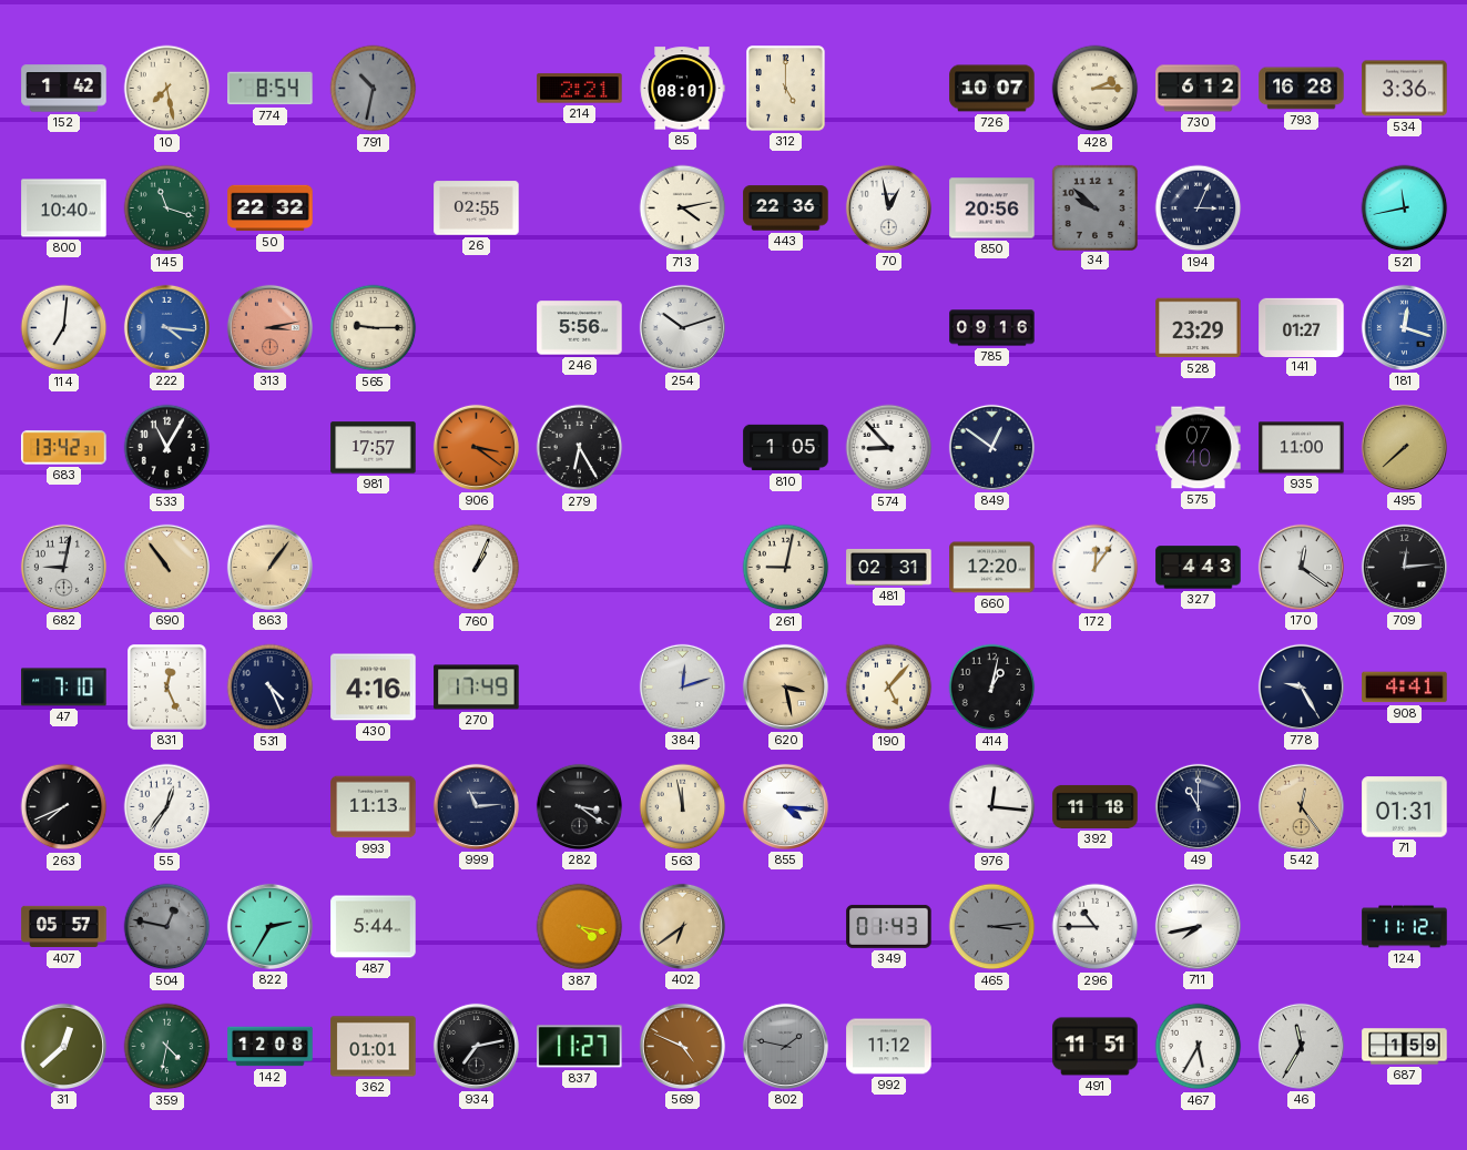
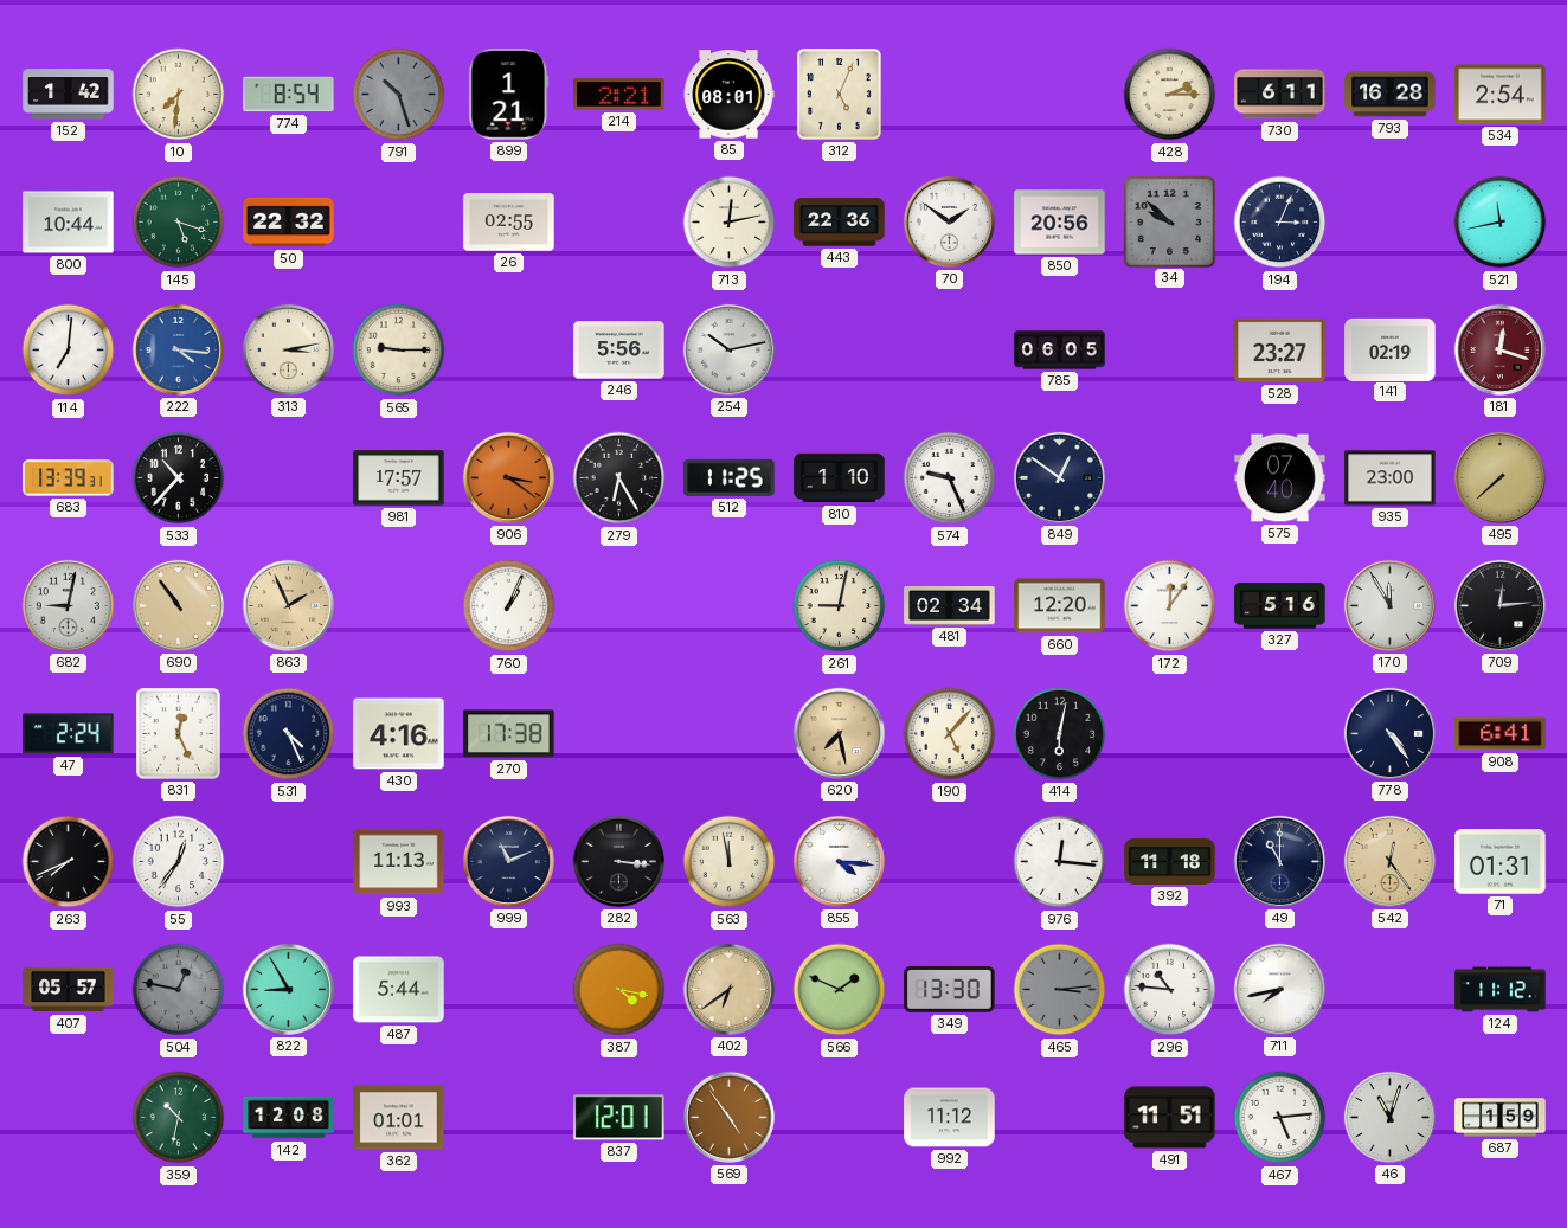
10: 7:28 -> 7:31 (179, 95)
791: 10:32 -> 10:27 (399, 95)
899: none -> 1:21 (509, 95)
312: 5:00 -> 5:04 (840, 95)
726: 10:07 -> none (992, 89)
730: 6:12 -> 6:11 (1280, 95)
534: 3:36 -> 2:54 (1501, 95)
800: 10:40 -> 10:44 (69, 223)
145: 11:18 -> 5:18 (179, 223)
713: 4:13 -> 12:13 (730, 223)
70: 12:58 -> 1:51 (949, 221)
313 dial: salmon -> cream (288, 349)
254: 10:12 -> 10:13 (728, 349)
785: 09:16 -> 06:05 (1060, 351)
528: 23:29 -> 23:27 (1280, 351)
141: 01:27 -> 02:19 (1391, 349)
181 dial: blue -> burgundy (1499, 349)
683: 13:42 -> 13:39 (69, 478)
533: 11:05 -> 10:37 (179, 478)
512: none -> 11:25 (730, 477)
810: 1:05 -> 1:10 (840, 478)
574: 8:53 -> 9:26 (950, 478)
935: 11:00 -> 23:00 (1391, 478)
863: 1:06 -> 1:56 (288, 605)
481: 02:31 -> 02:34 (950, 605)
327: 4:43 -> 5:16 (1280, 606)
170: 12:21 -> 11:55 (1389, 605)
47: 7:10 -> 2:24 (69, 734)
270: 17:49 -> 17:38 (509, 734)
384: 12:12 -> none (682, 686)
620: 3:28 -> 7:28 (839, 733)
414: 1:02 -> 6:02 (1060, 734)
778: 9:25 -> 4:24 (1389, 733)
908: 4:41 -> 6:41 (1501, 734)
999: 11:14 -> 11:11 (508, 861)
282: 3:21 -> 3:16 (618, 861)
822: 2:35 -> 8:55 (288, 989)
566: none -> 1:49 (840, 990)
349: 01:43 -> 13:30 (950, 989)
296: 10:45 -> 10:46 (1170, 990)
31: 12:38 -> none (63, 1046)
359: 4:32 -> 10:32 (179, 1118)
934: 7:13 -> none (476, 1046)
837: 11:27 -> 12:01 (619, 1118)
569: 4:49 -> 4:54 (728, 1117)
802: 1:47 -> none (785, 1046)
467: 5:35 -> 5:14 (1280, 1118)
46: 11:35 -> 11:03 (1389, 1117)
